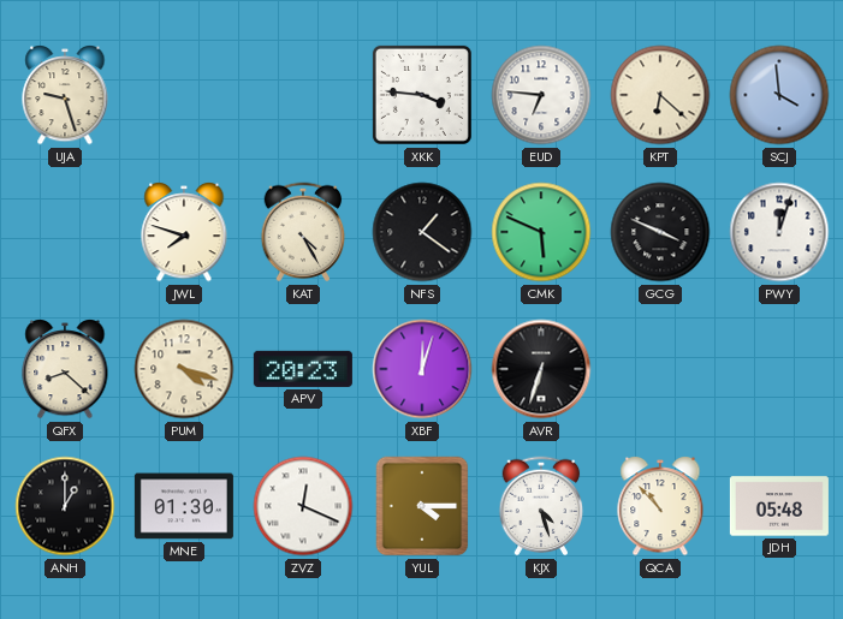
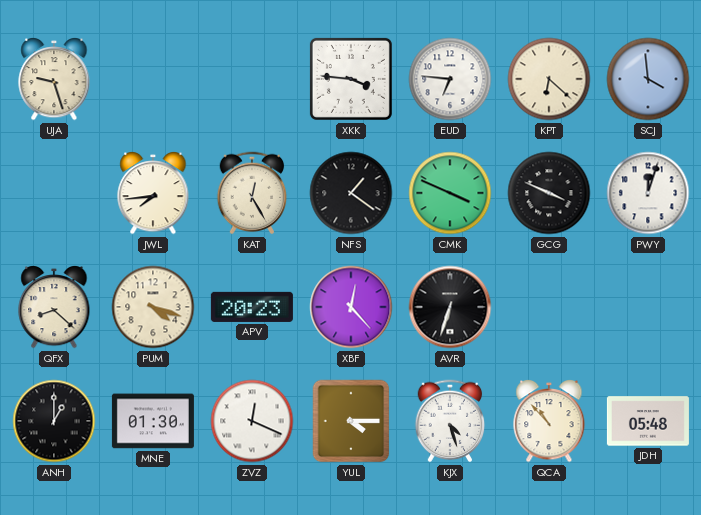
JWL: 7:48 -> 7:44 (153, 194)
KAT: 4:25 -> 12:25 (252, 193)
CMK: 5:49 -> 3:49 (450, 193)
XBF: 12:03 -> 12:23 (351, 307)
